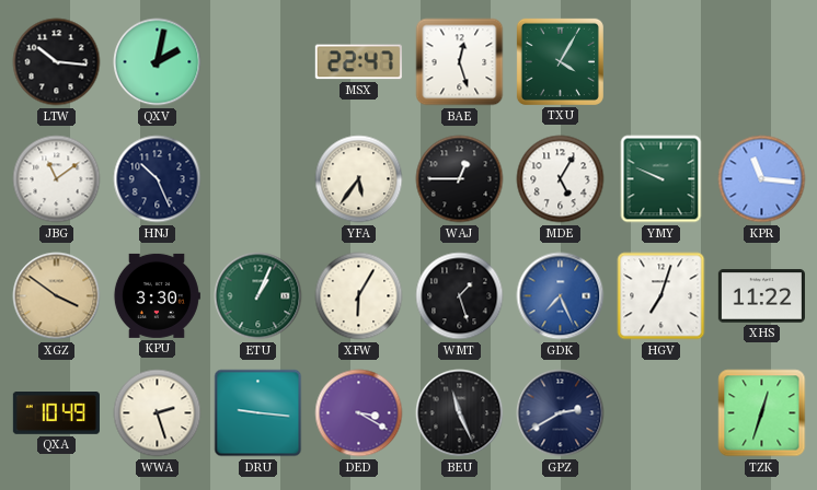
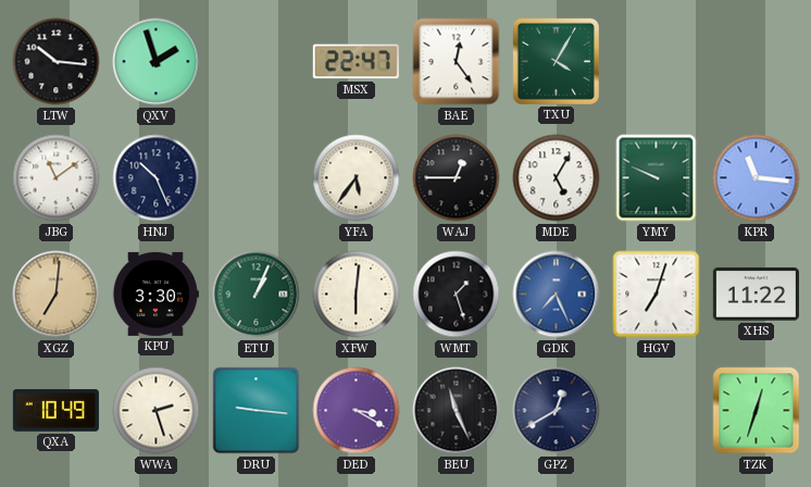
QXV: 2:02 -> 1:57 (157, 62)
BAE: 12:27 -> 12:24 (457, 62)
XGZ: 3:51 -> 7:01 (57, 295)
XFW: 6:05 -> 6:01 (357, 295)
GPZ: 2:40 -> 12:40 (557, 411)
